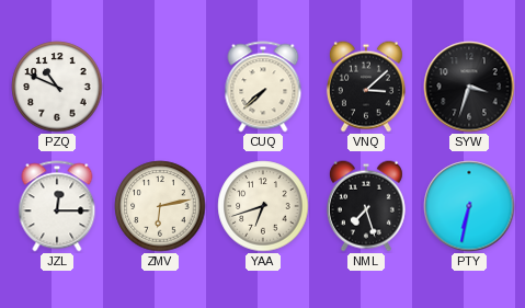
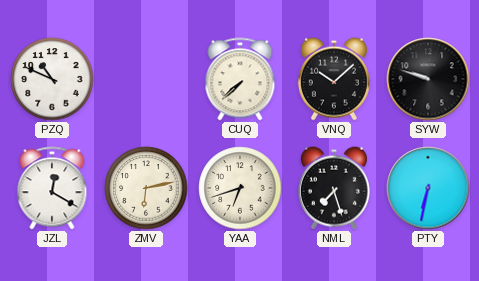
VNQ: 3:08 -> 10:08 (334, 79)
SYW: 3:33 -> 9:48 (428, 79)
JZL: 12:15 -> 12:20 (52, 188)
